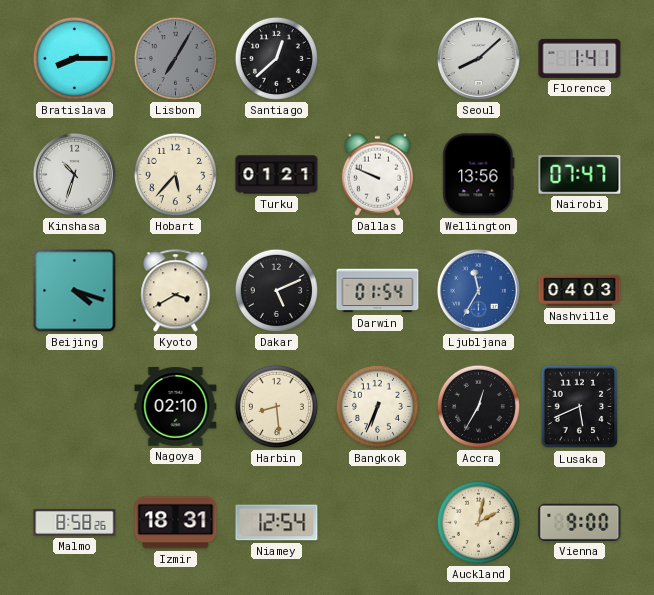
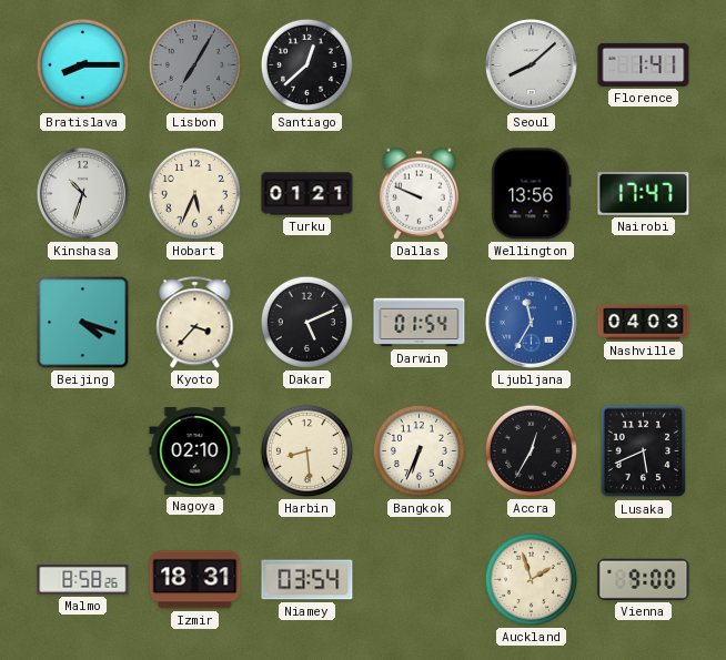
Hobart: 5:37 -> 5:34 (194, 193)
Nairobi: 07:47 -> 17:47 (644, 194)
Kyoto: 3:40 -> 3:37 (195, 323)
Niamey: 12:54 -> 03:54 (307, 580)
Auckland: 2:02 -> 1:57 (531, 579)
